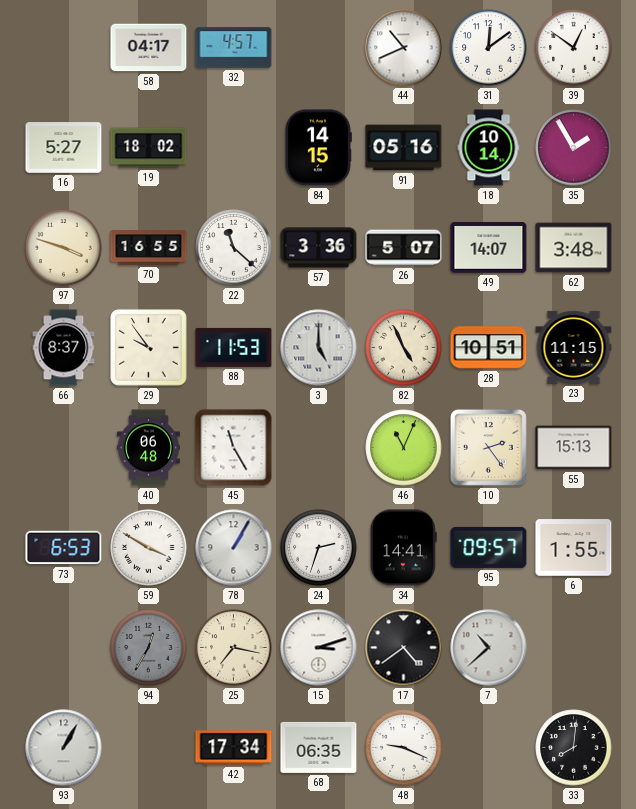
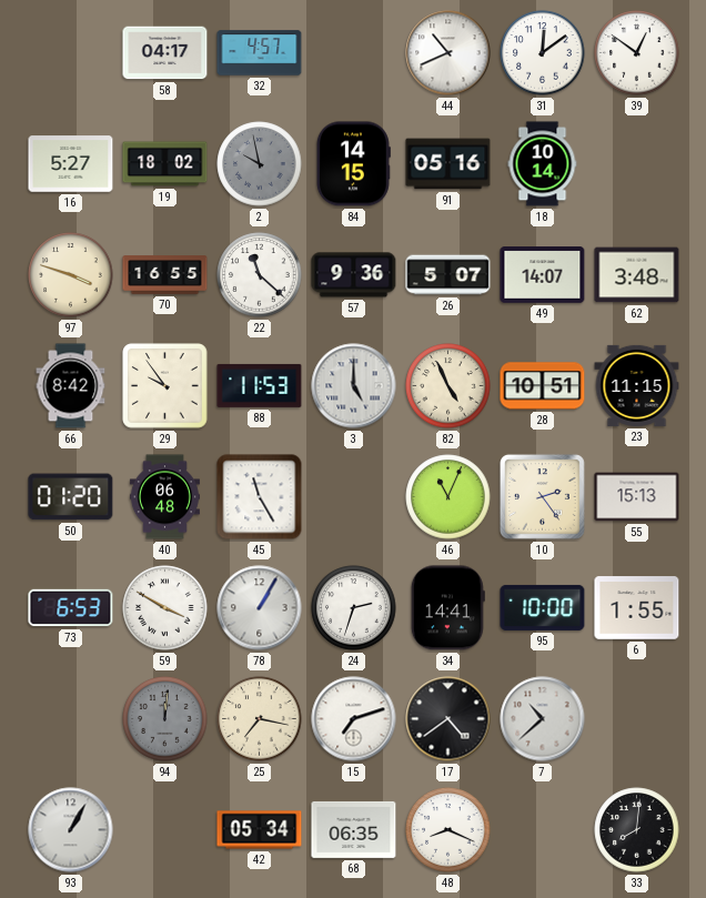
2: none -> 9:58 (260, 164)
35: 1:55 -> none (574, 148)
57: 3:36 -> 9:36 (354, 275)
66: 8:37 -> 8:42 (71, 386)
50: none -> 01:20 (71, 497)
95: 09:57 -> 10:00 (543, 607)
94: 12:35 -> 12:01 (165, 719)
15: 3:12 -> 7:12 (354, 719)
42: 17:34 -> 05:34 (260, 830)
48: 9:19 -> 8:19 (448, 830)
